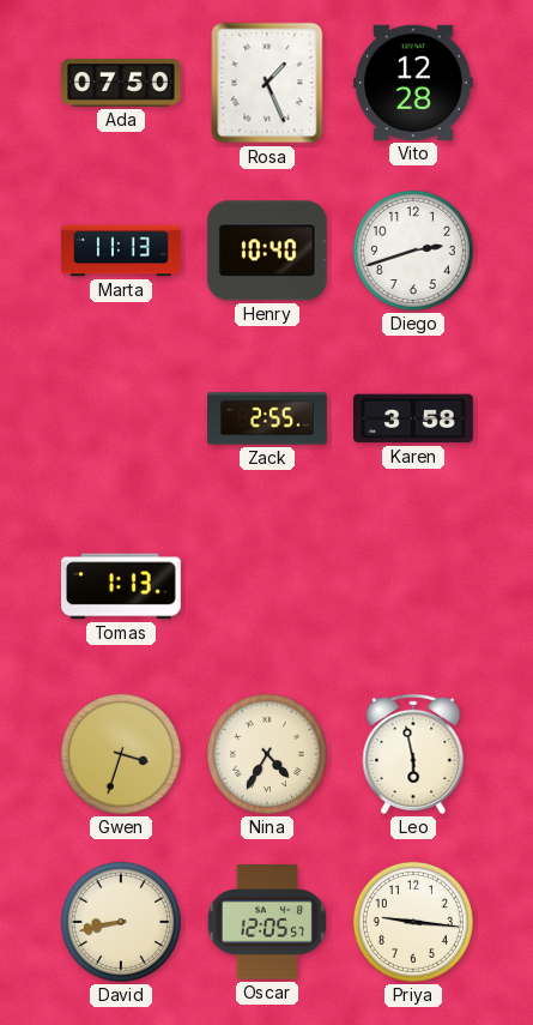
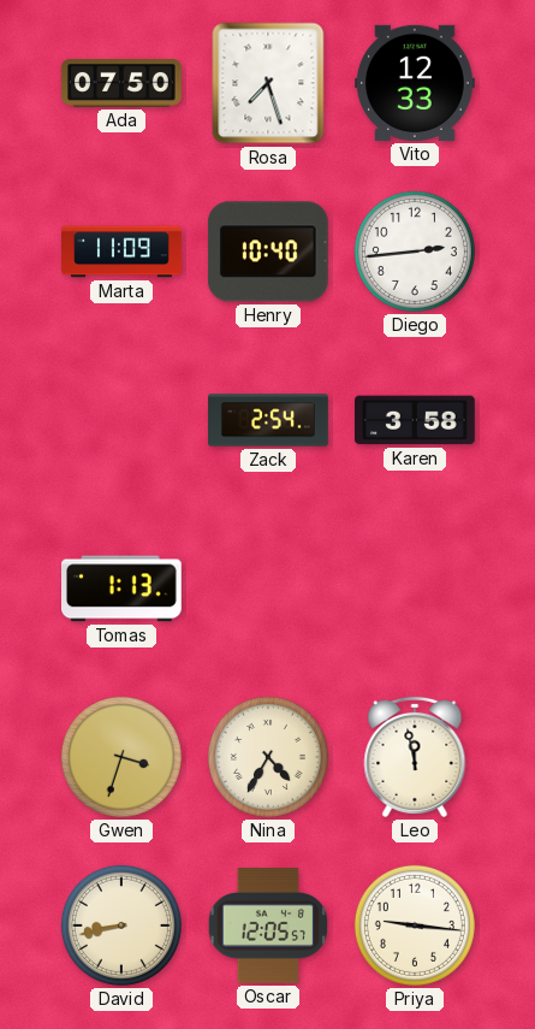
Rosa: 1:26 -> 7:27 (268, 83)
Vito: 12:28 -> 12:33 (416, 83)
Marta: 11:13 -> 11:09 (121, 252)
Diego: 2:42 -> 2:44 (415, 252)
Zack: 2:55 -> 2:54 (268, 420)
Leo: 5:58 -> 11:58 (415, 757)
